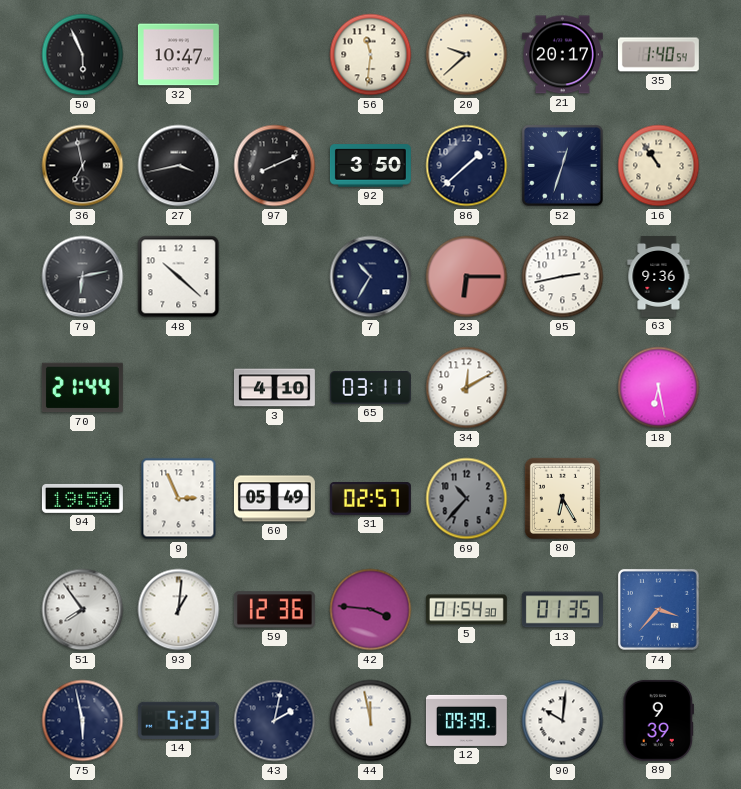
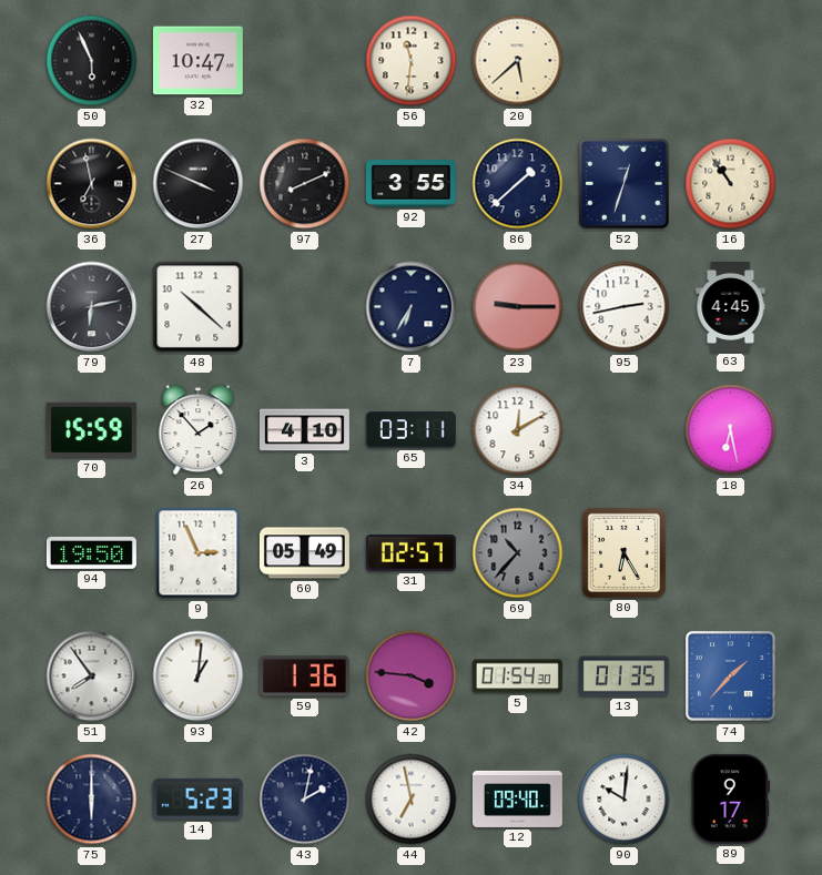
20: 9:38 -> 5:38 (518, 61)
21: 20:17 -> none (562, 55)
35: 1:40 -> none (658, 55)
27: 3:43 -> 3:49 (199, 184)
92: 3:50 -> 3:55 (410, 184)
7: 10:35 -> 6:35 (412, 307)
23: 6:15 -> 9:15 (518, 307)
63: 9:36 -> 4:45 (731, 306)
70: 21:44 -> 15:59 (91, 430)
26: none -> 1:53 (199, 430)
59: 12:36 -> 1:36 (304, 676)
74: 3:37 -> 1:37 (730, 675)
75: 5:58 -> 6:00 (92, 800)
44: 11:58 -> 6:58 (412, 800)
12: 09:39 -> 09:40 (517, 798)
89: 9:39 -> 9:17 (730, 798)
